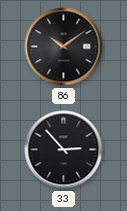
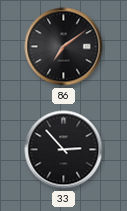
86: 10:09 -> 7:09 (64, 47)
